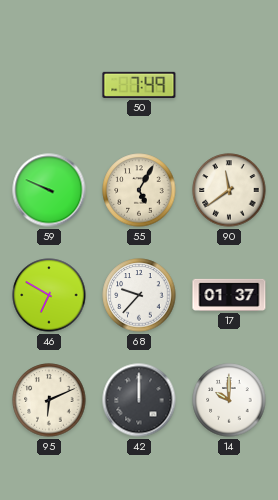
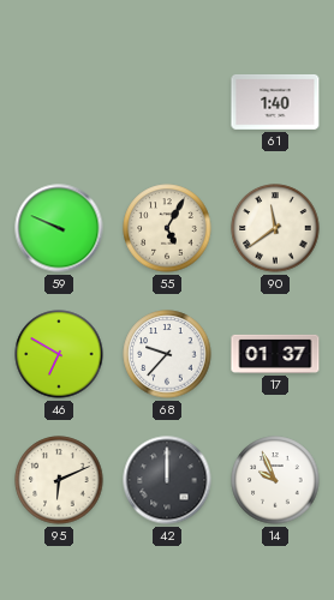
50: 7:49 -> none (139, 85)
61: none -> 1:40 (275, 102)
14: 10:00 -> 9:56 (275, 480)
